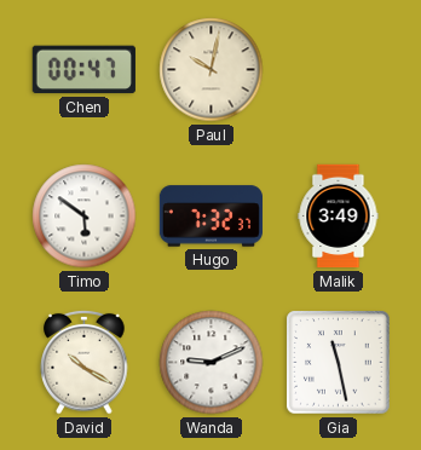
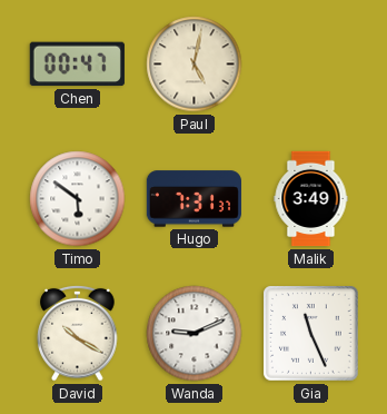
Paul: 10:02 -> 5:02 (195, 65)
Hugo: 7:32 -> 7:31 (193, 199)
Gia: 11:28 -> 11:26 (311, 334)
